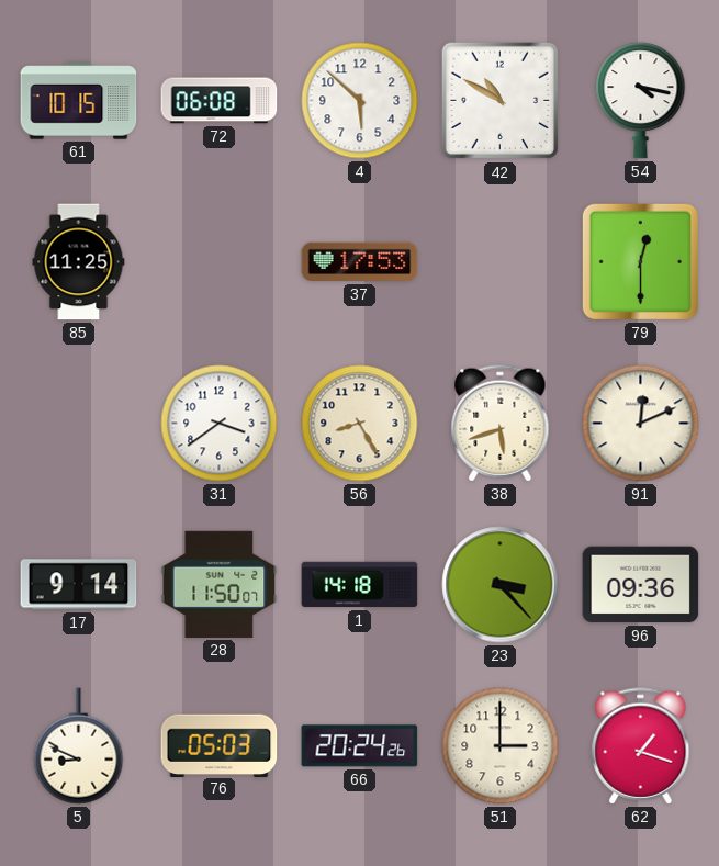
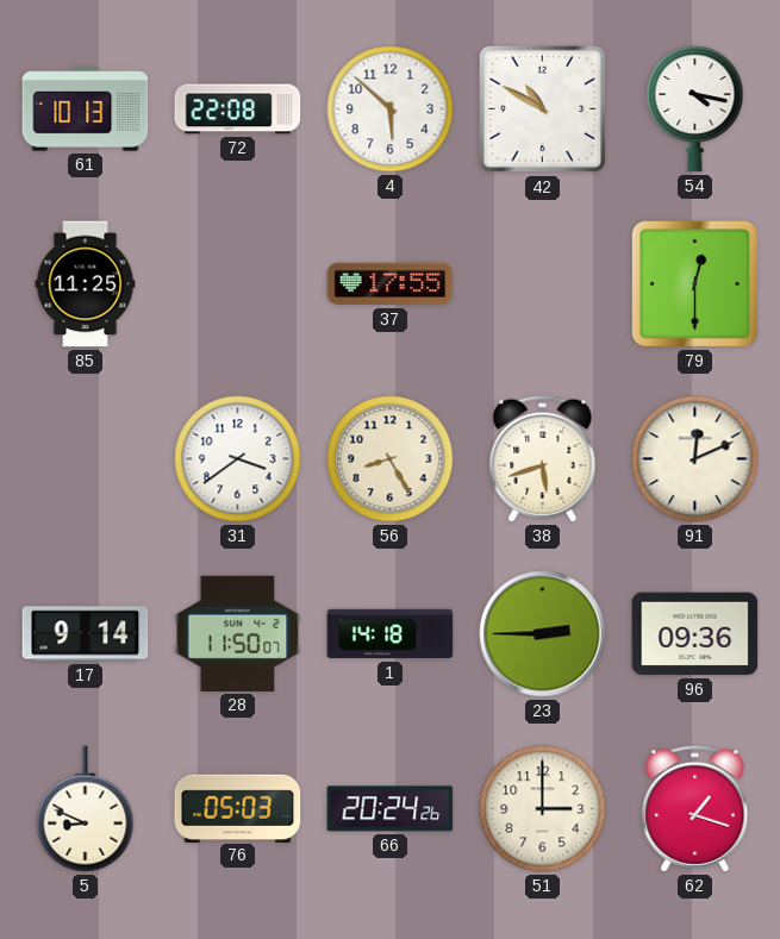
61: 10:15 -> 10:13 (86, 109)
72: 06:08 -> 22:08 (238, 109)
37: 17:53 -> 17:55 (391, 284)
23: 3:23 -> 2:45 (543, 634)
